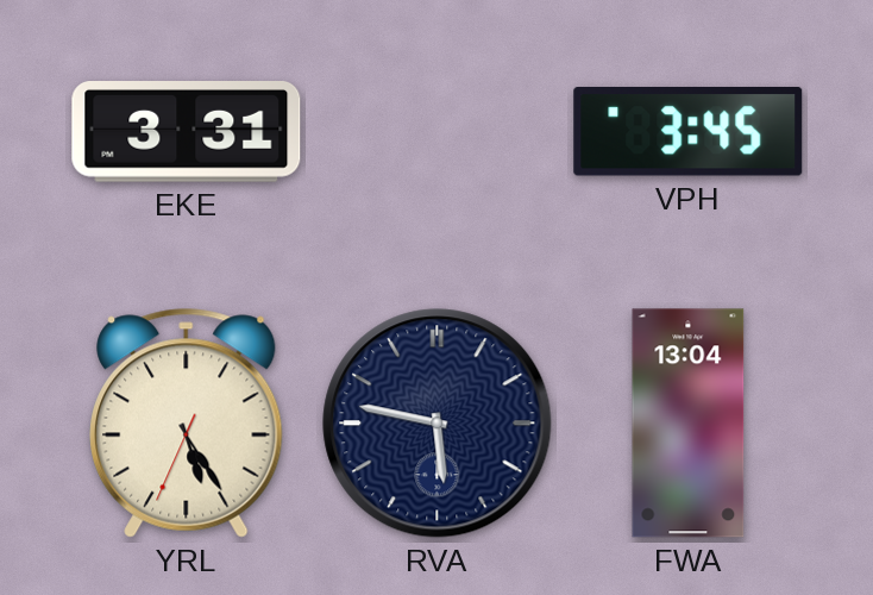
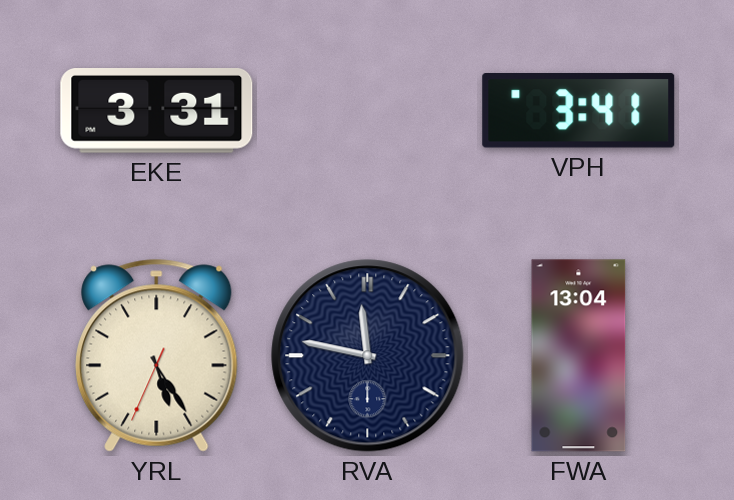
VPH: 3:45 -> 3:41 (579, 110)
RVA: 5:47 -> 11:47 (368, 356)
